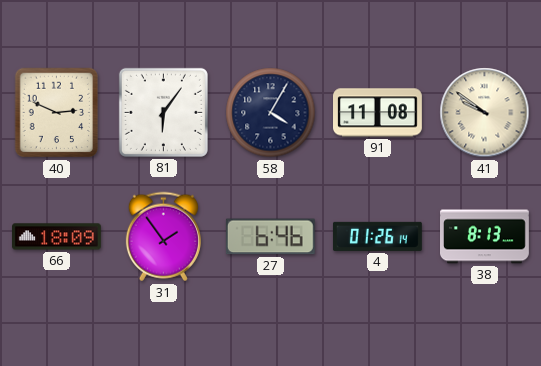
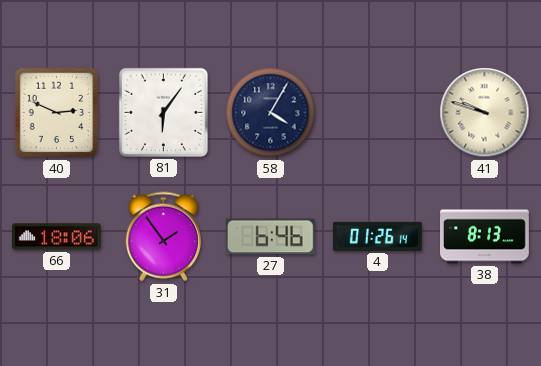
91: 11:08 -> none (378, 113)
41: 9:51 -> 9:48 (485, 113)
66: 18:09 -> 18:06 (57, 237)
